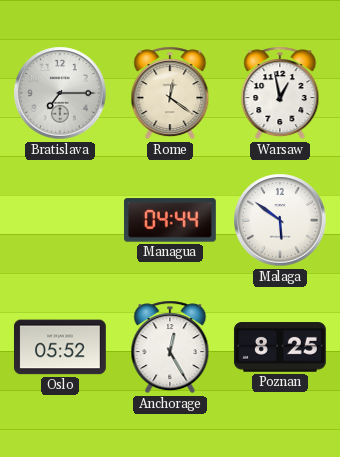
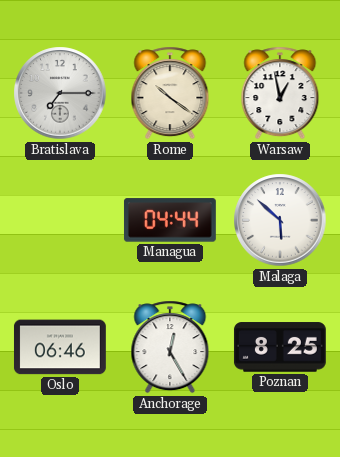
Rome: 12:21 -> 10:21 (170, 93)
Malaga: 5:51 -> 5:52 (280, 220)
Oslo: 05:52 -> 06:46 (60, 347)
